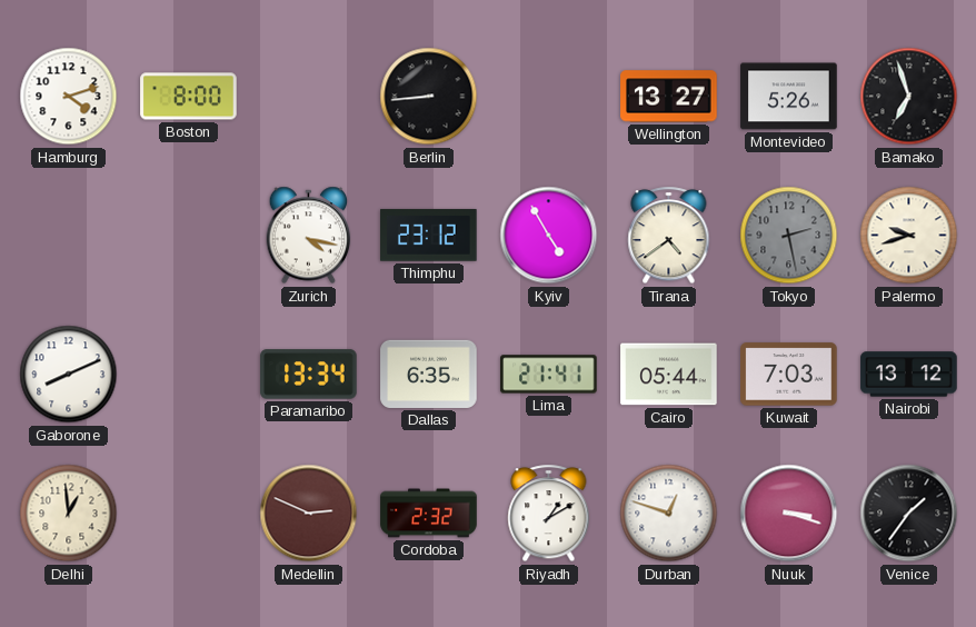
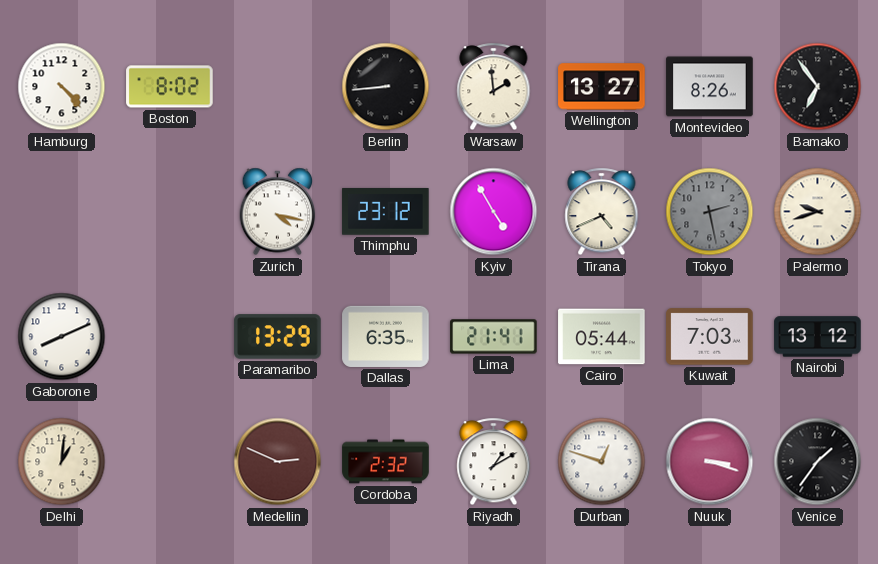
Hamburg: 4:12 -> 4:23 (62, 87)
Boston: 8:00 -> 8:02 (170, 87)
Warsaw: none -> 1:59 (494, 87)
Montevideo: 5:26 -> 8:26 (710, 87)
Bamako: 6:57 -> 6:54 (818, 87)
Tirana: 4:39 -> 4:41 (602, 212)
Paramaribo: 13:34 -> 13:29 (278, 337)
Delhi: 12:59 -> 1:01 (62, 462)
